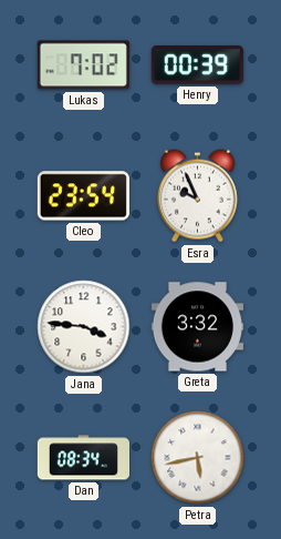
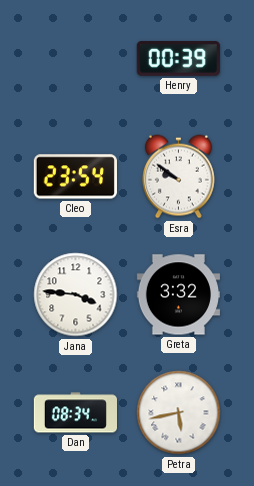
Lukas: 7:02 -> none (83, 65)
Esra: 9:56 -> 9:51 (178, 177)
